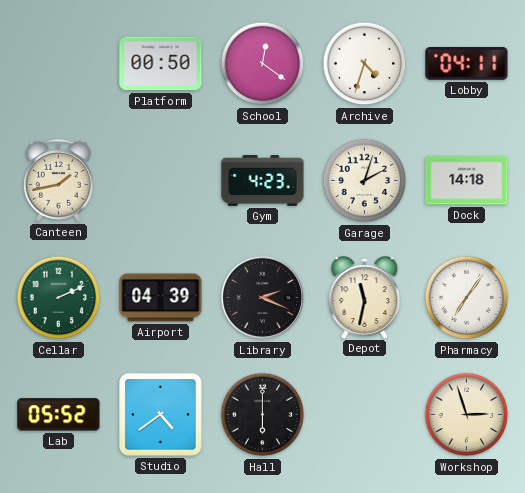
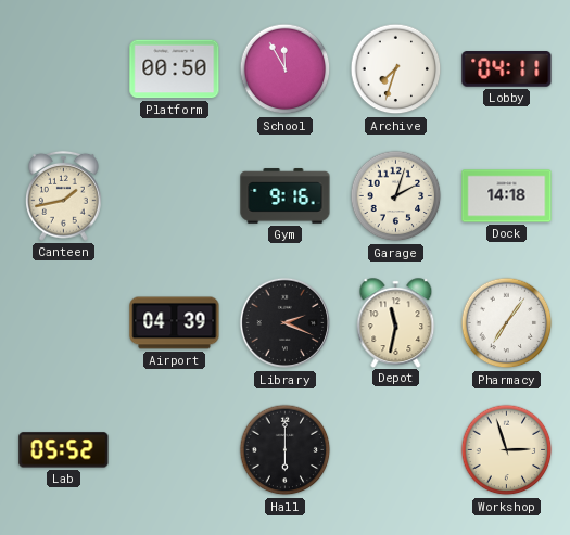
School: 12:21 -> 11:55 (286, 69)
Archive: 4:33 -> 7:33 (396, 69)
Gym: 4:23 -> 9:16 (286, 196)
Cellar: 2:11 -> none (59, 298)
Studio: 4:39 -> none (161, 415)
